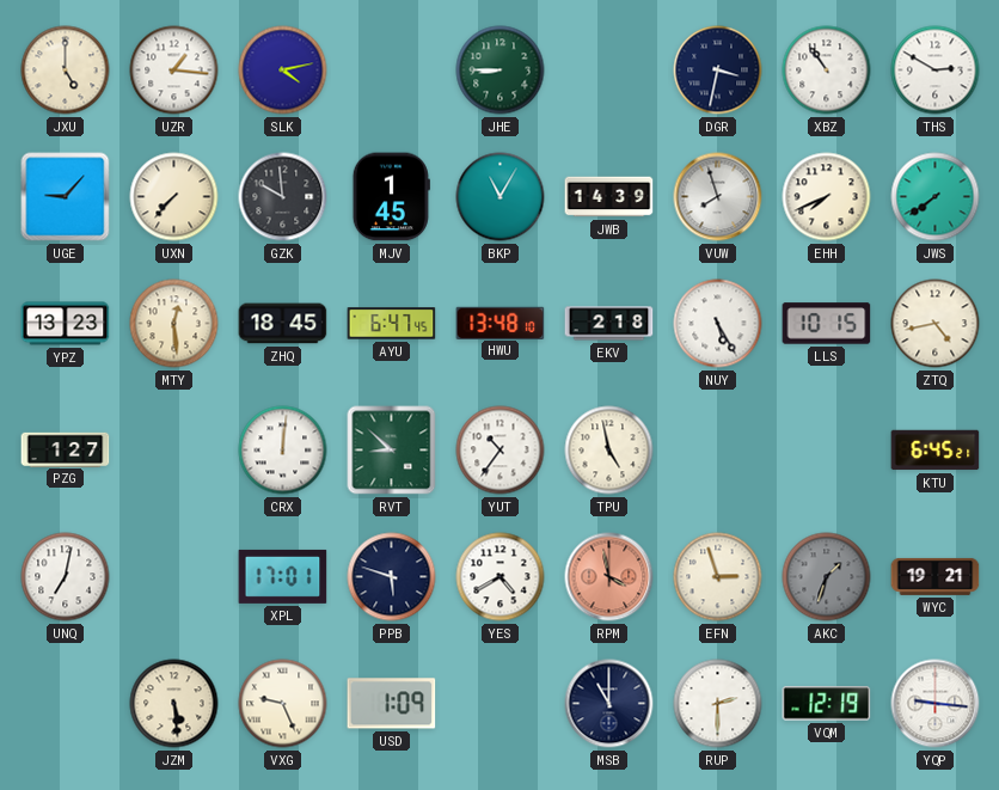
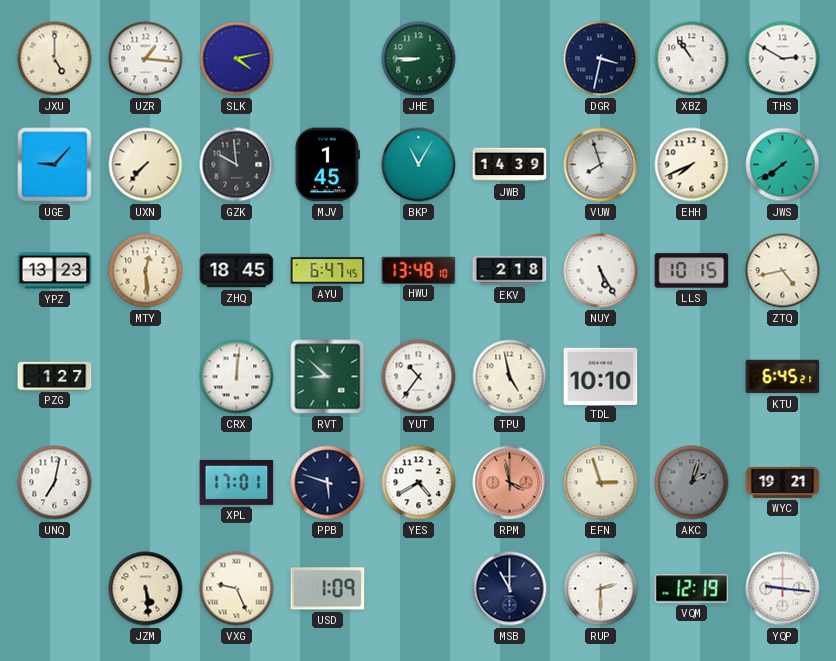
TDL: none -> 10:10 (601, 376)
AKC: 1:33 -> 2:03 (692, 483)
